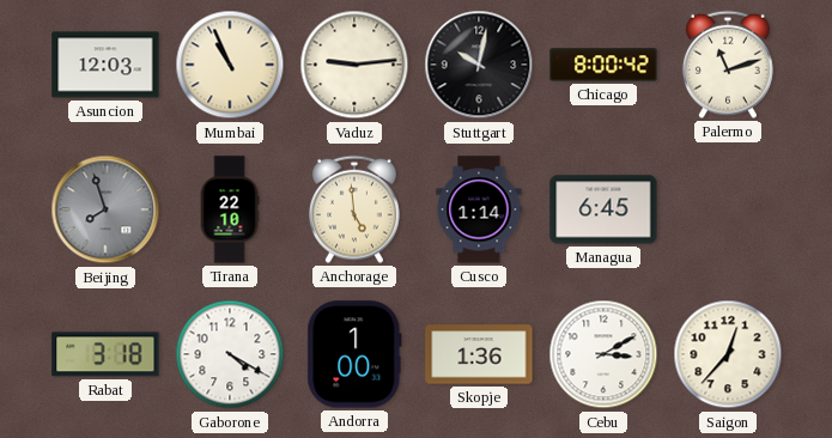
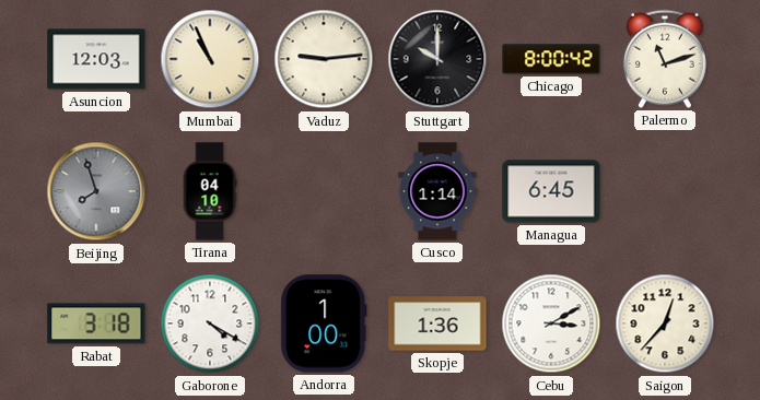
Stuttgart: 10:02 -> 10:00 (437, 59)
Tirana: 22:10 -> 04:10 (210, 191)
Anchorage: 4:59 -> none (354, 209)
